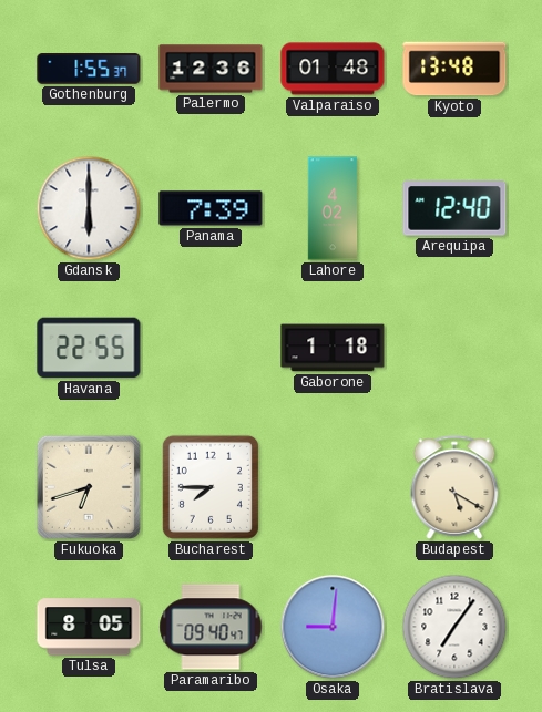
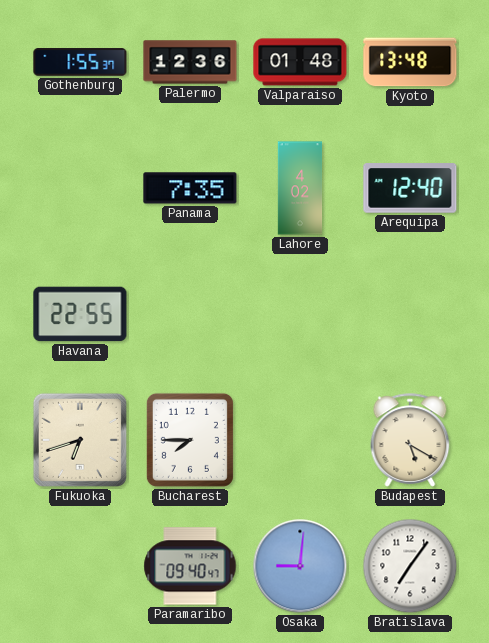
Gdansk: 6:00 -> none (89, 208)
Panama: 7:39 -> 7:35 (190, 188)
Gaborone: 1:18 -> none (333, 348)
Tulsa: 8:05 -> none (89, 627)
